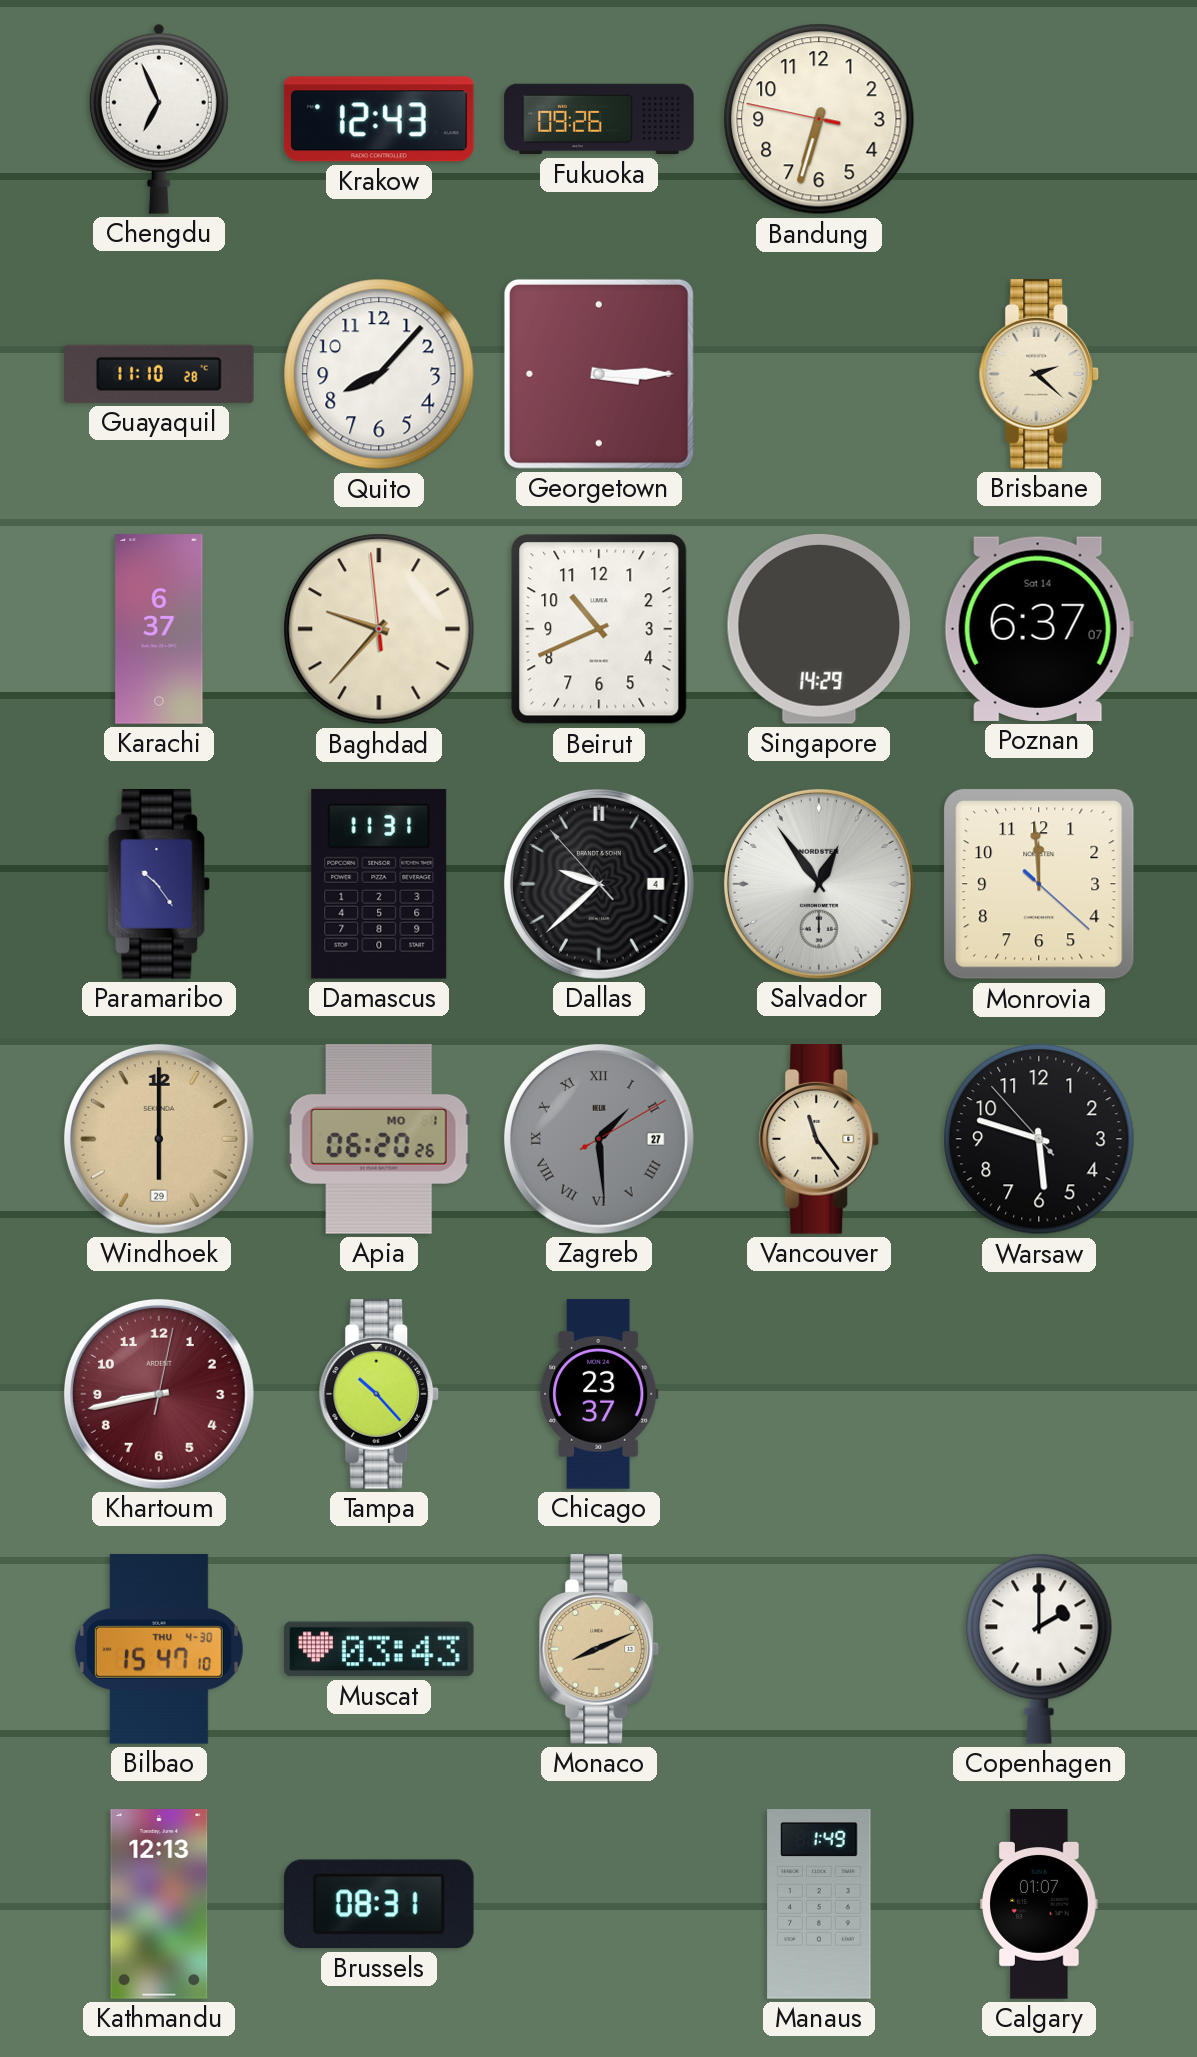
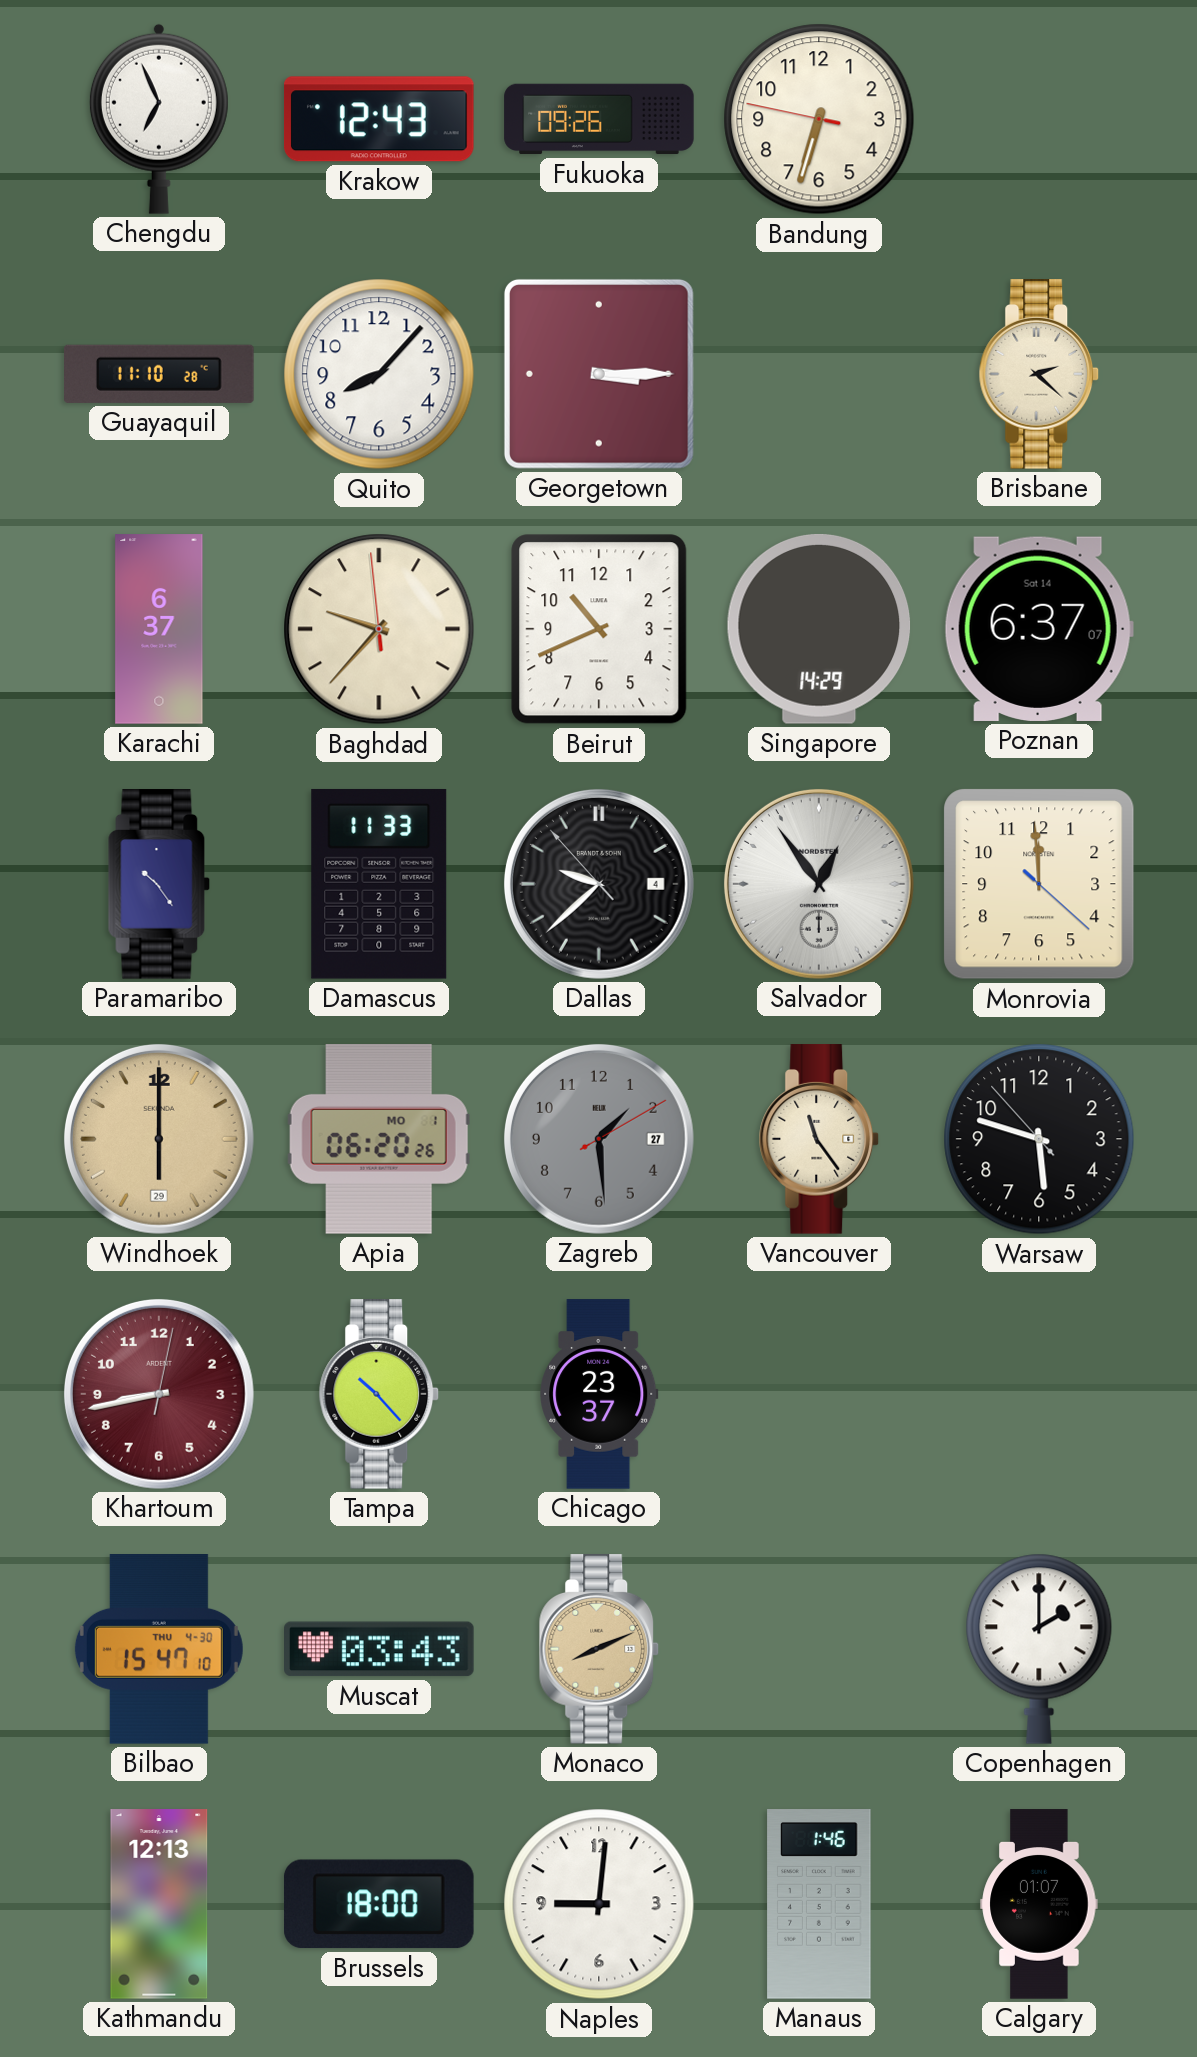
Damascus: 11:31 -> 11:33 (379, 884)
Zagreb numerals: Roman -> Arabic (599, 1139)
Brussels: 08:31 -> 18:00 (379, 1904)
Naples: none -> 9:01 (599, 1904)
Manaus: 1:49 -> 1:46 (819, 1904)
